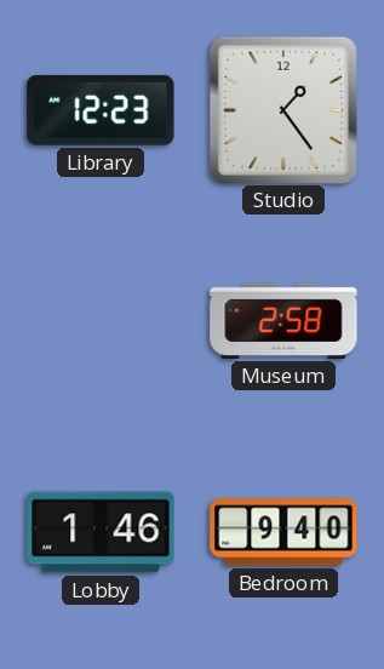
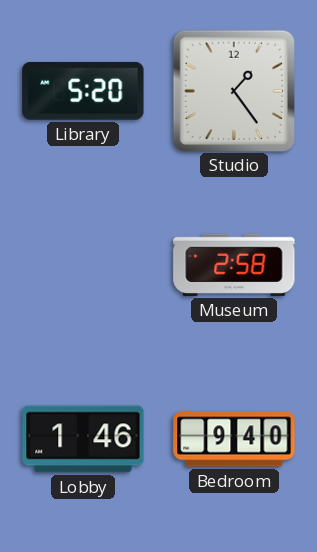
Library: 12:23 -> 5:20 (83, 91)
